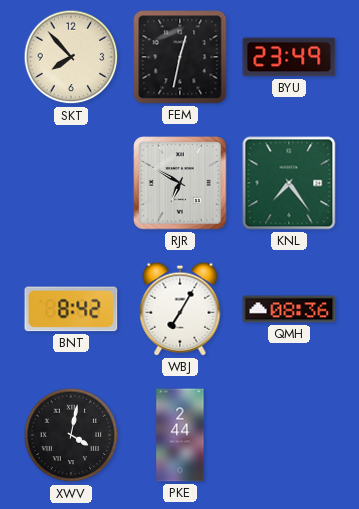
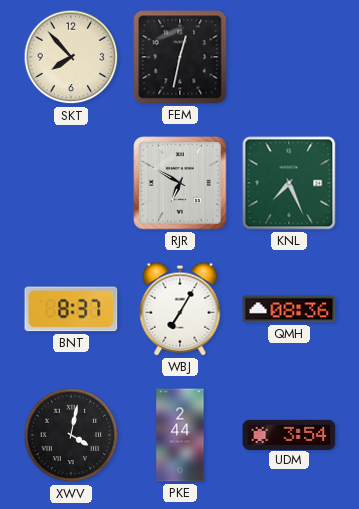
BYU: 23:49 -> none (289, 57)
KNL: 7:24 -> 7:26 (289, 183)
BNT: 8:42 -> 8:37 (71, 309)
UDM: none -> 3:54 (289, 434)
